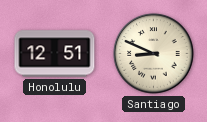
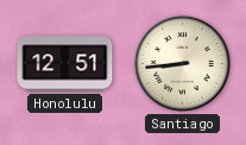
Santiago: 8:49 -> 8:44 (183, 64)
